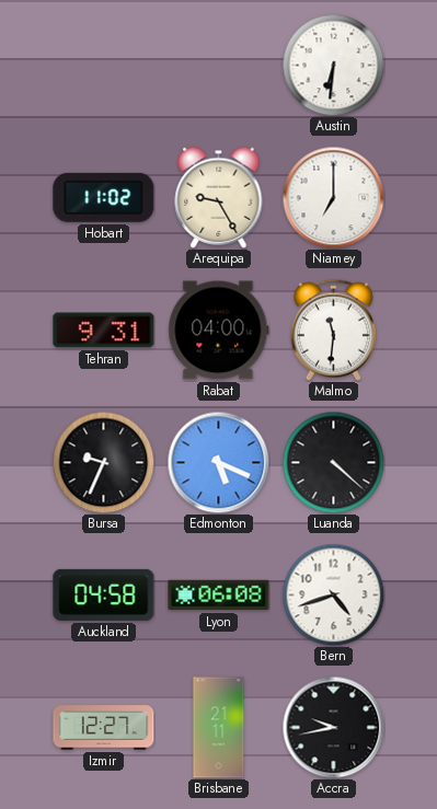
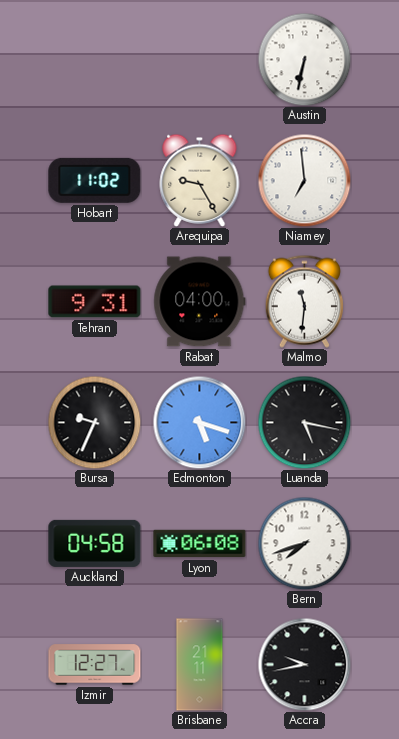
Austin: 6:31 -> 6:32 (304, 59)
Niamey: 7:00 -> 6:59 (304, 180)
Edmonton: 5:19 -> 5:18 (199, 422)
Luanda: 4:22 -> 5:17 (304, 422)
Bern: 4:42 -> 7:42 (304, 543)
